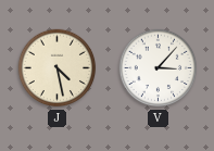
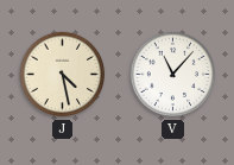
V: 3:07 -> 11:07 (173, 75)
